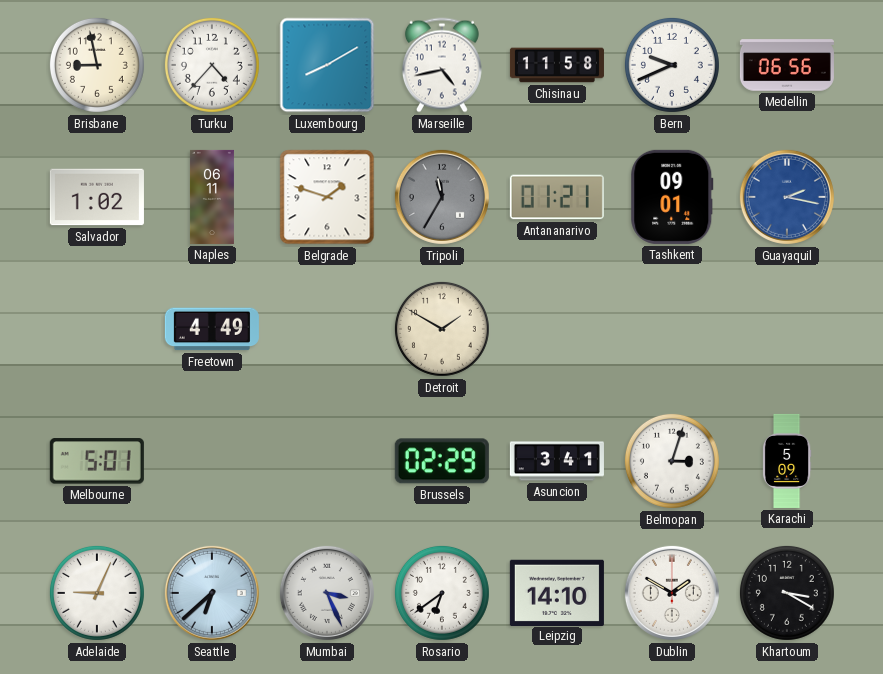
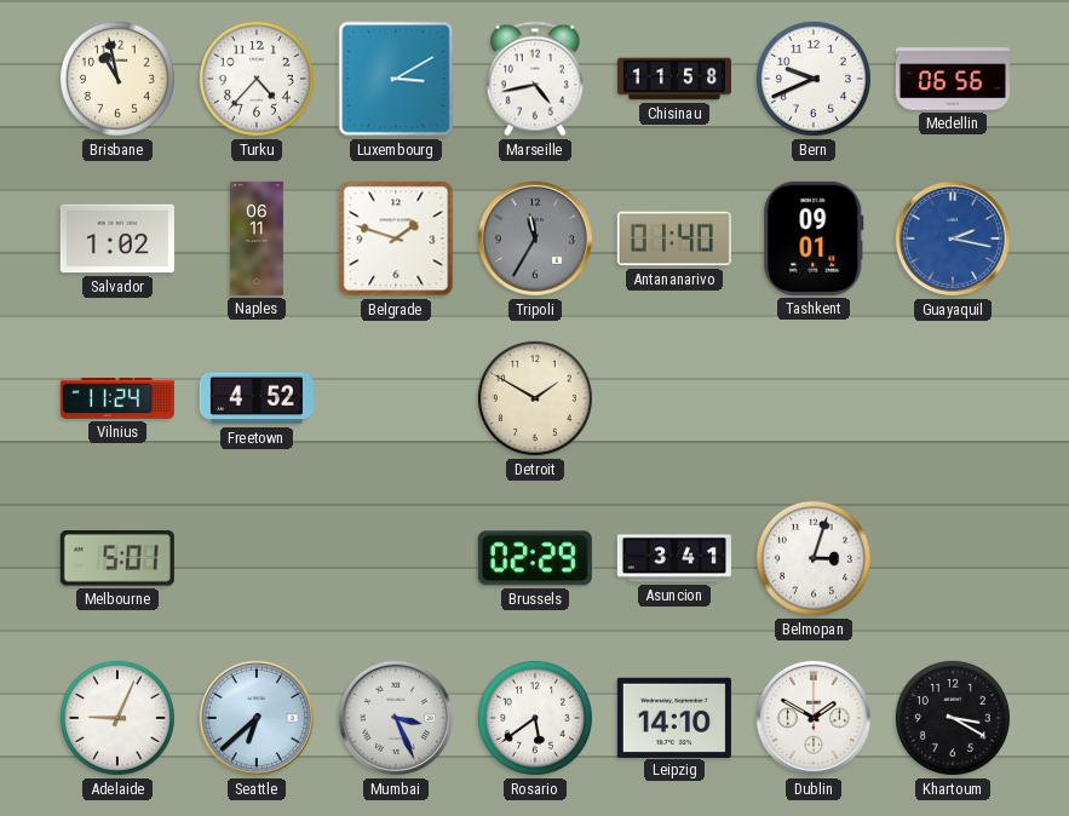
Brisbane: 8:58 -> 10:58 (117, 79)
Luxembourg: 8:10 -> 3:10 (396, 79)
Antananarivo: 01:21 -> 01:40 (674, 239)
Vilnius: none -> 11:24 (117, 400)
Freetown: 4:49 -> 4:52 (257, 398)
Karachi: 5:09 -> none (787, 461)
Rosario: 6:39 -> 5:39 (535, 718)
